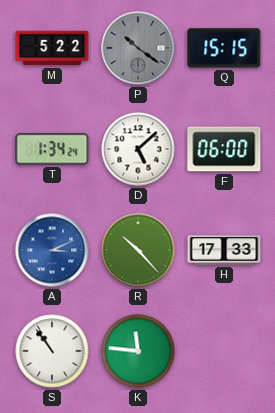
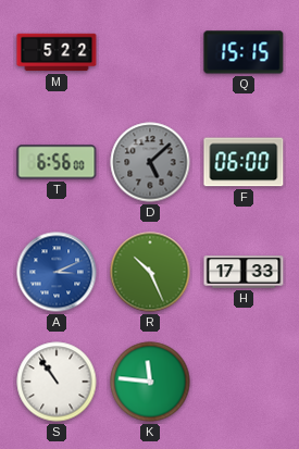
P: 10:21 -> none (138, 48)
T: 1:34 -> 6:56 (57, 162)
D dial: white -> grey (150, 162)
R: 10:23 -> 10:26 (150, 272)
